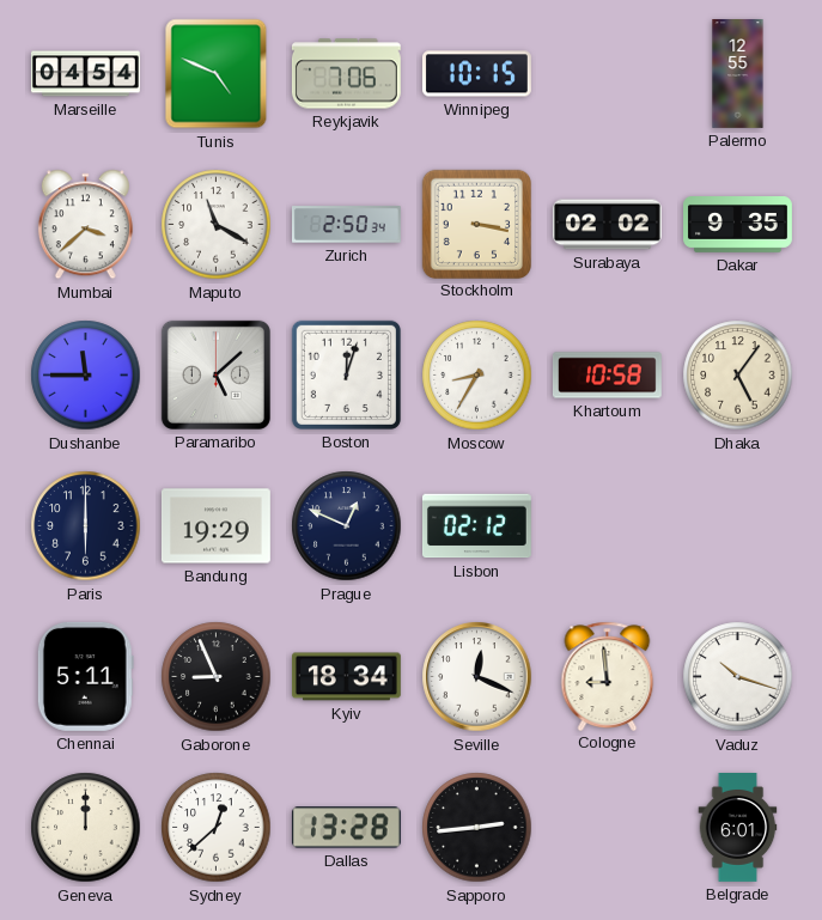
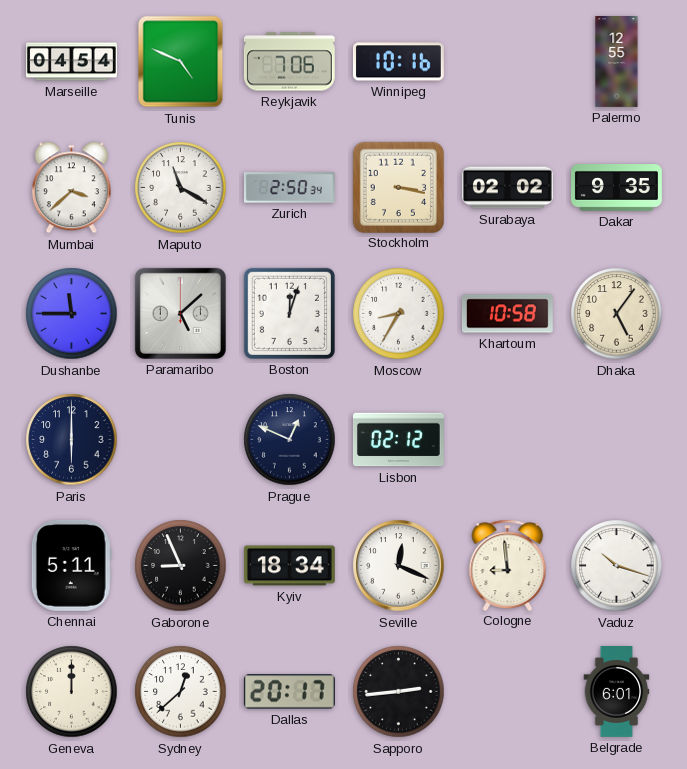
Winnipeg: 10:15 -> 10:16 (398, 62)
Bandung: 19:29 -> none (215, 526)
Dallas: 13:28 -> 20:17 (289, 692)
